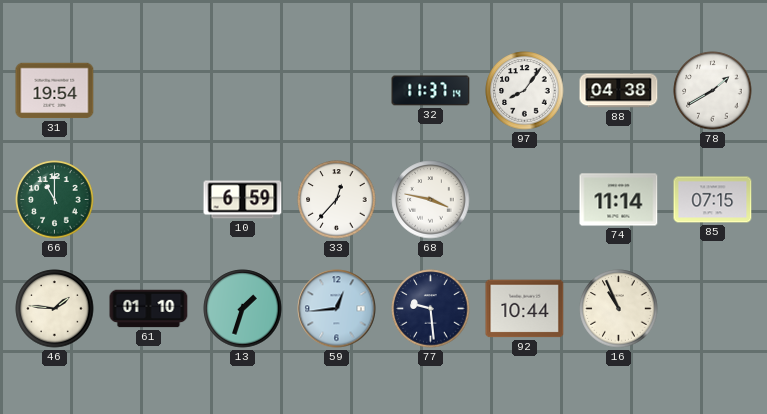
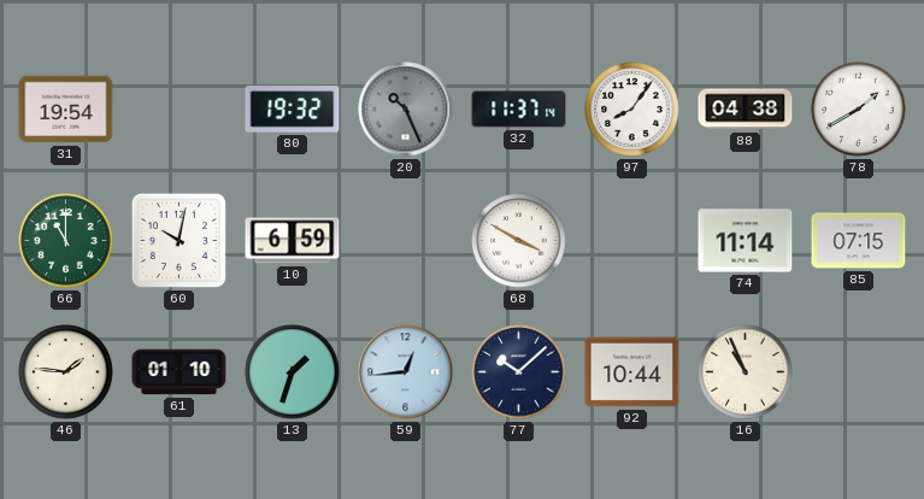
80: none -> 19:32 (293, 110)
20: none -> 10:26 (406, 110)
60: none -> 10:02 (178, 240)
33: 12:37 -> none (337, 200)
68: 3:47 -> 3:50 (519, 241)
77: 9:29 -> 10:08 (519, 372)
